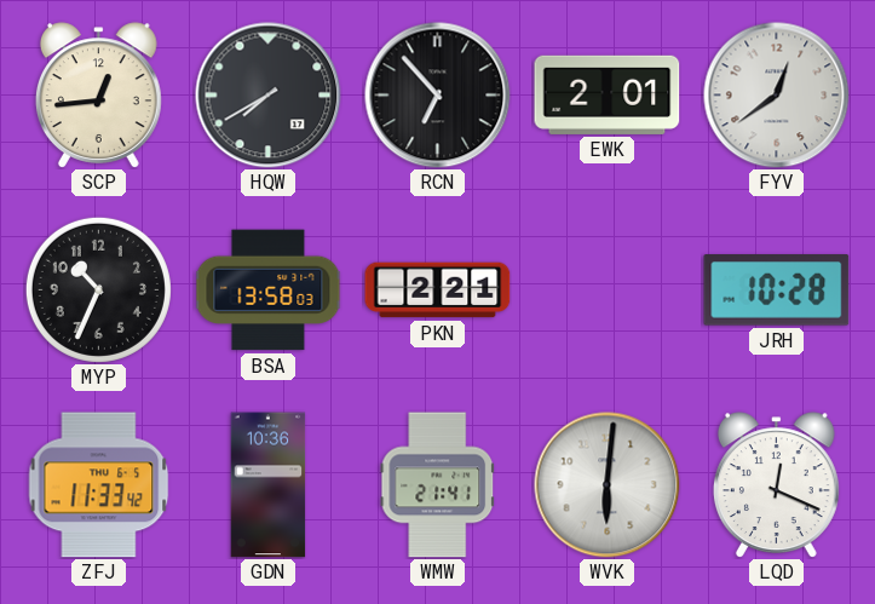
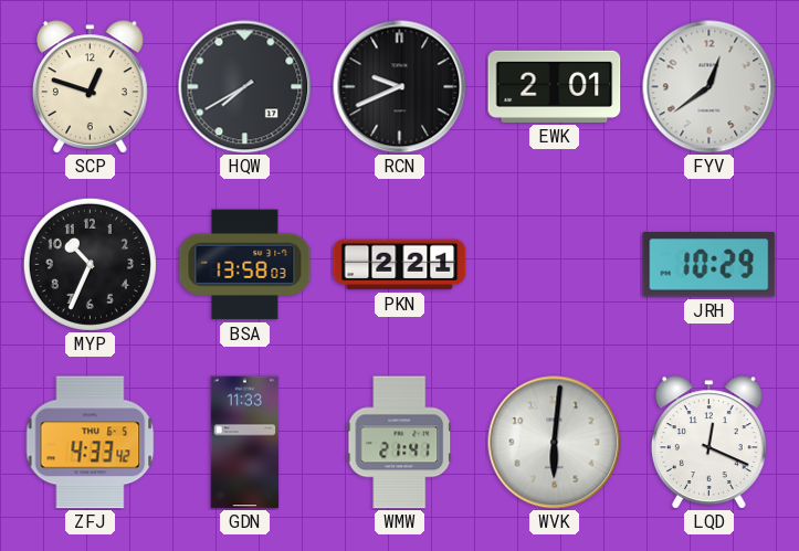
SCP: 12:44 -> 12:48 (90, 87)
RCN: 6:53 -> 9:41 (400, 87)
JRH: 10:28 -> 10:29 (709, 265)
ZFJ: 11:33 -> 4:33 (91, 443)
GDN: 10:36 -> 11:33 (245, 443)
